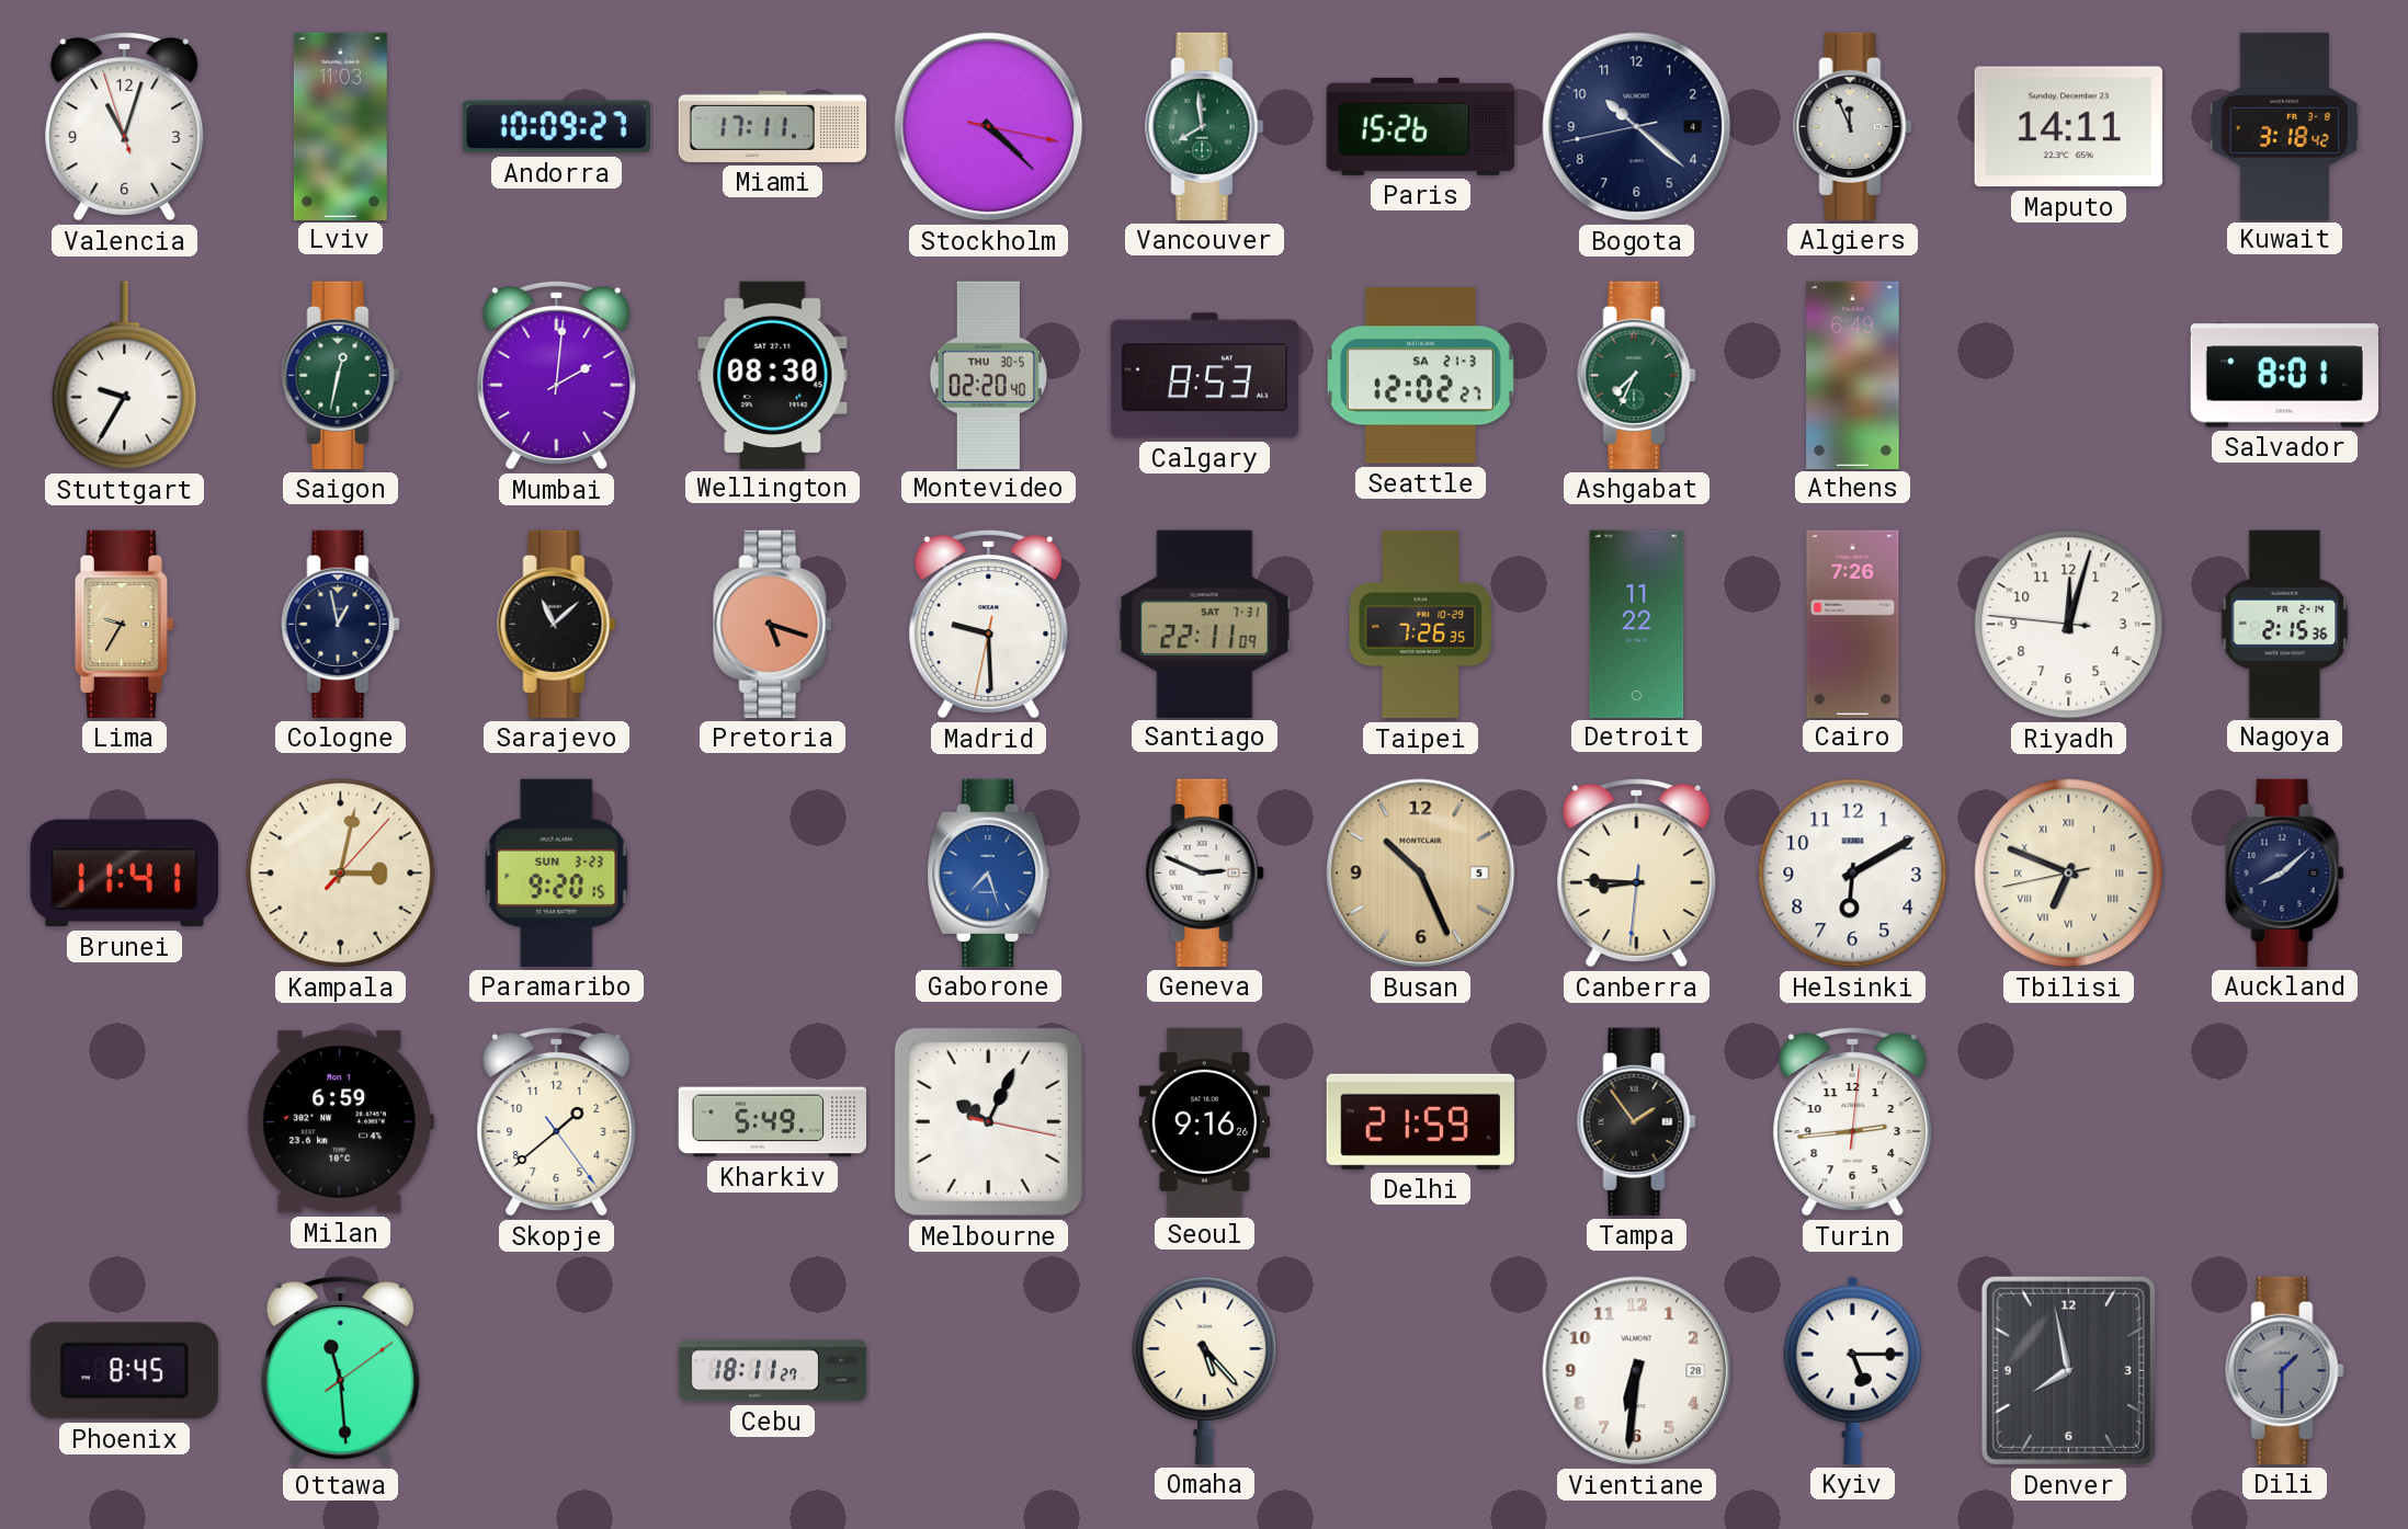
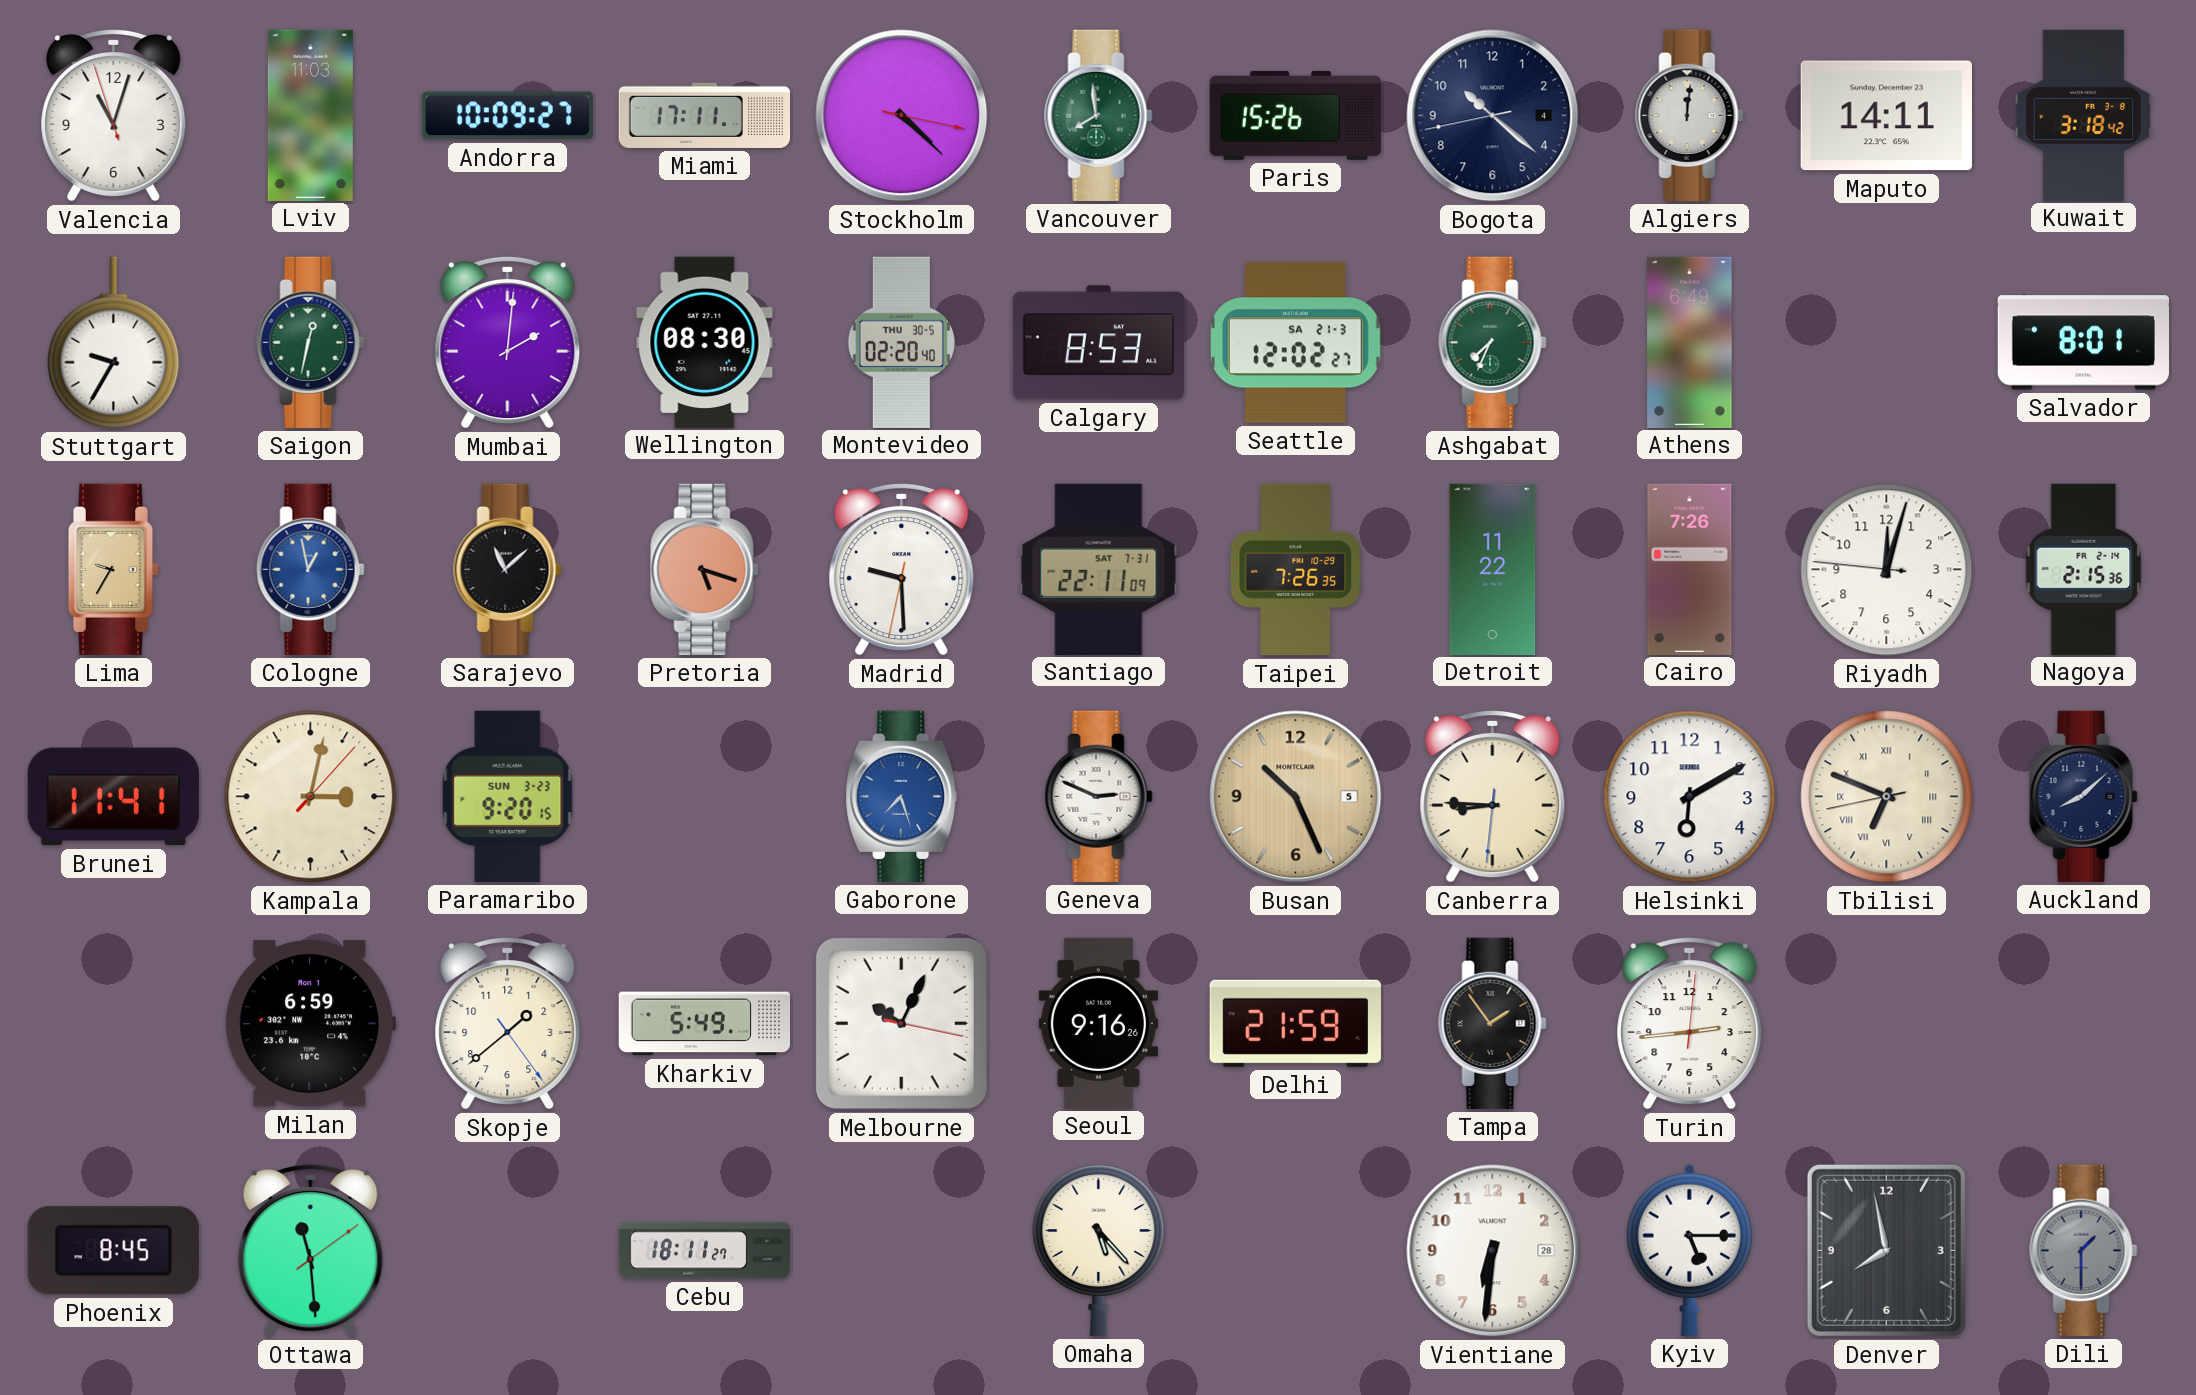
Algiers: 11:56 -> 12:01 (1690, 115)
Cologne dial: navy -> blue (311, 569)
